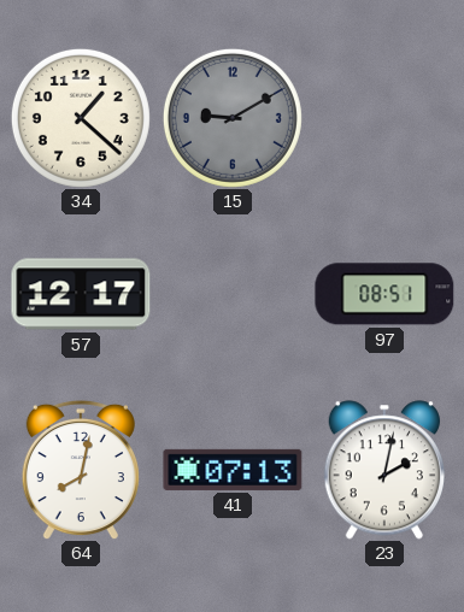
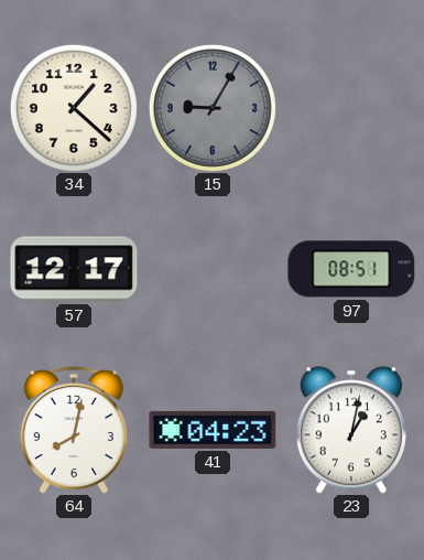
15: 9:10 -> 9:05 (213, 108)
41: 07:13 -> 04:23 (213, 430)
23: 2:02 -> 1:02 (351, 430)
